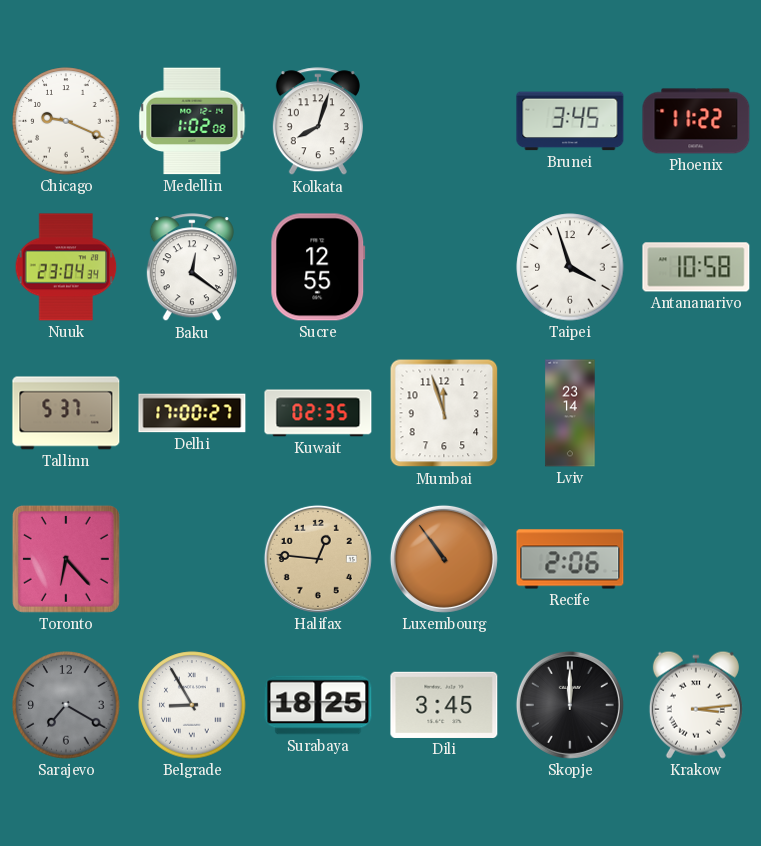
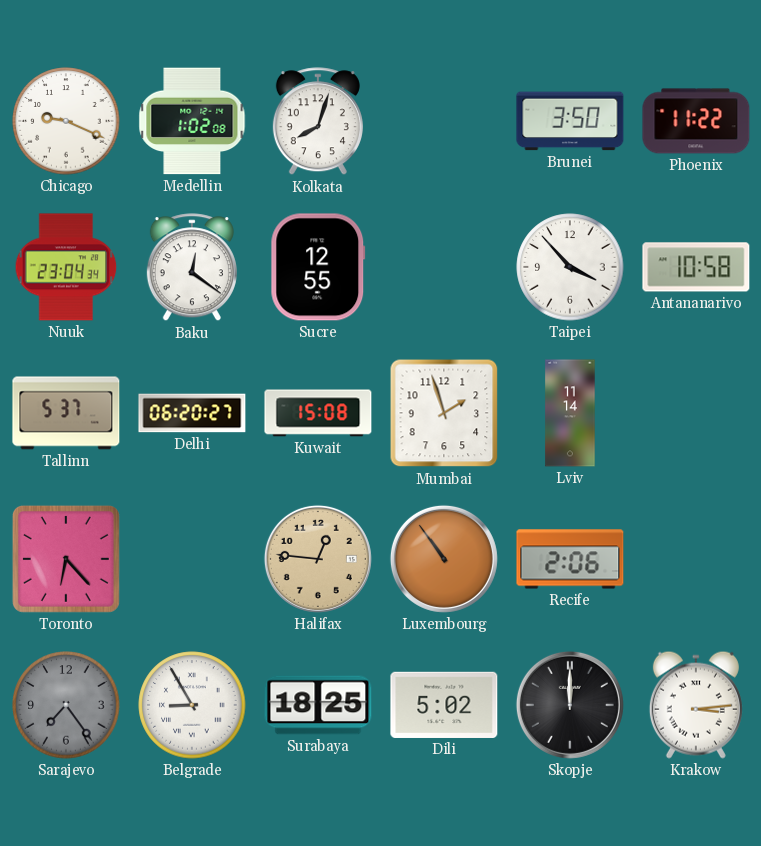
Brunei: 3:45 -> 3:50 (570, 121)
Taipei: 3:57 -> 3:53 (570, 267)
Delhi: 17:00 -> 06:20 (192, 413)
Kuwait: 02:35 -> 15:08 (318, 413)
Mumbai: 11:57 -> 1:57 (444, 413)
Lviv: 23:14 -> 11:14 (570, 413)
Sarajevo: 7:20 -> 7:24 (66, 705)
Dili: 3:45 -> 5:02 (444, 705)
